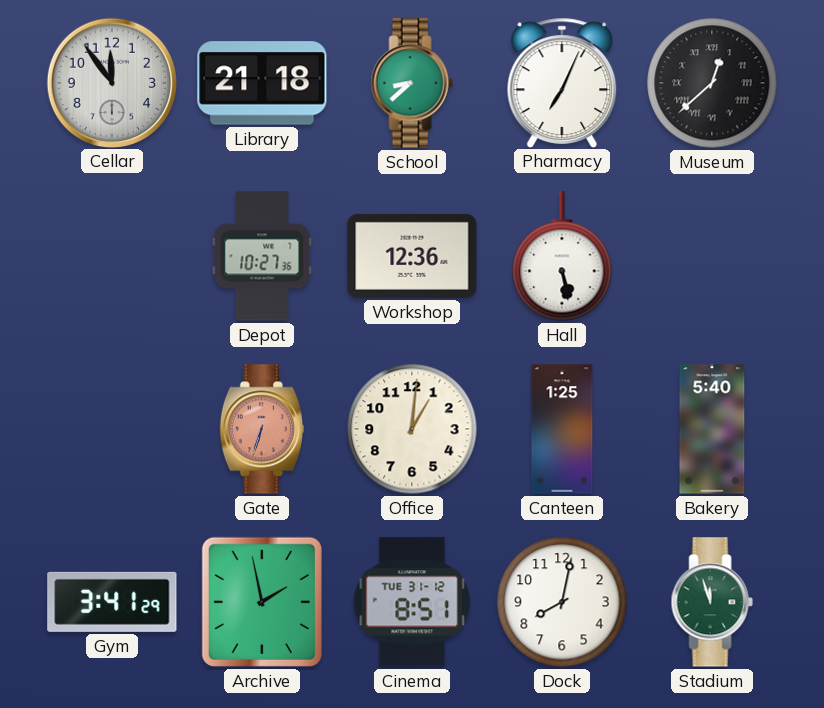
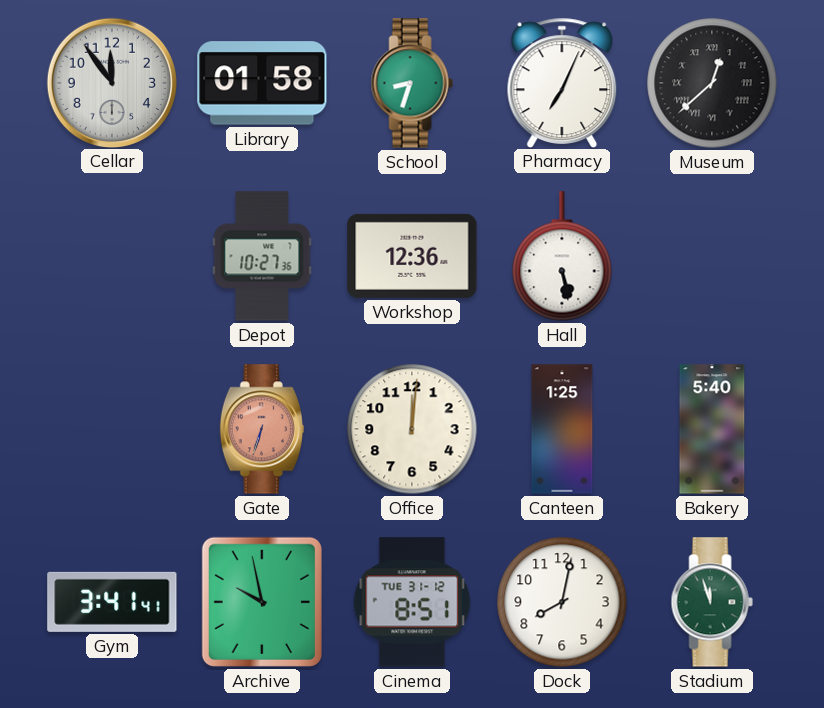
Library: 21:18 -> 01:58 (262, 83)
School: 8:38 -> 8:33 (412, 83)
Office: 1:01 -> 12:01 (412, 429)
Gym: 3:41:29 -> 3:41:41 (112, 602)
Archive: 1:58 -> 9:58 (262, 602)
